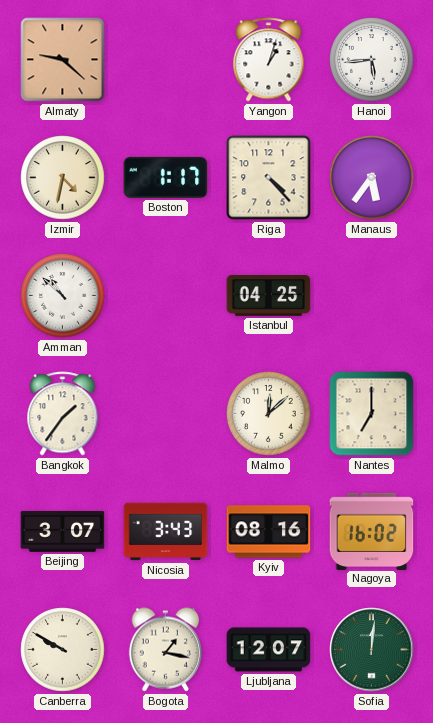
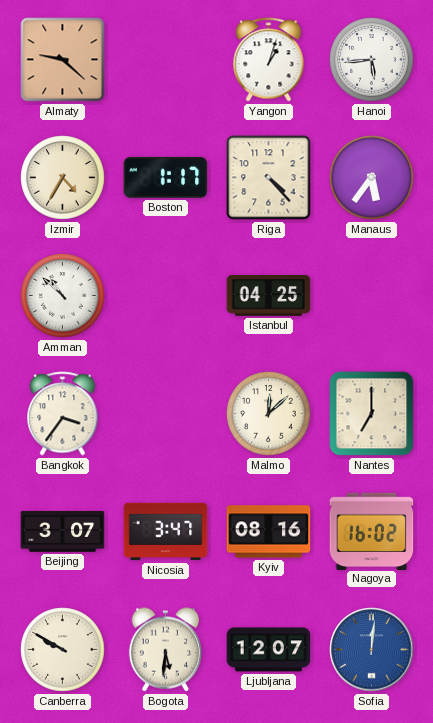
Izmir: 4:32 -> 4:35 (63, 178)
Bangkok: 1:36 -> 3:36 (63, 414)
Nicosia: 3:43 -> 3:47 (166, 532)
Bogota: 1:17 -> 5:31 (165, 650)
Sofia dial: green -> blue (372, 650)
